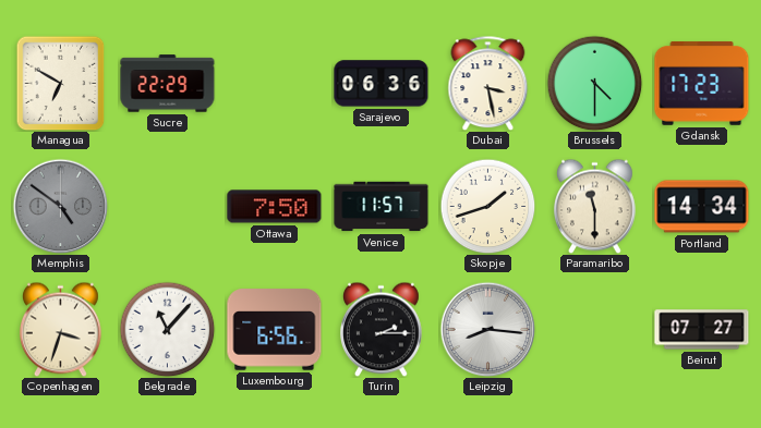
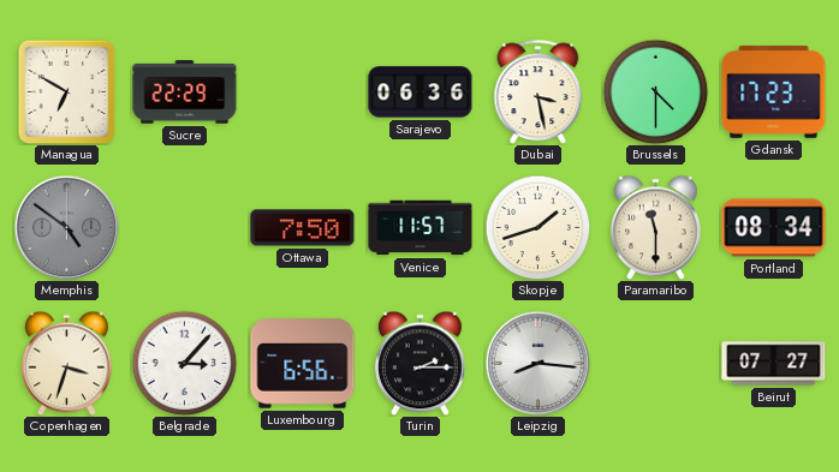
Portland: 14:34 -> 08:34 (774, 228)
Belgrade: 11:07 -> 3:07 (184, 363)
